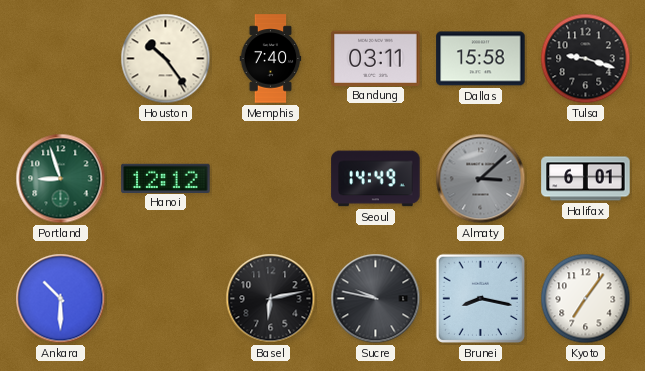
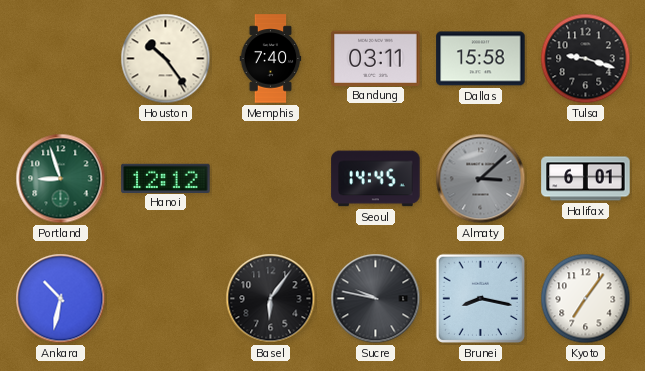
Seoul: 14:49 -> 14:45 (376, 179)
Ankara: 10:30 -> 10:32 (61, 299)
Basel: 6:13 -> 6:06 (271, 299)
